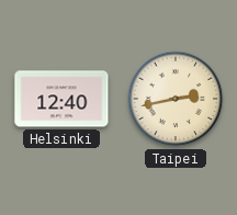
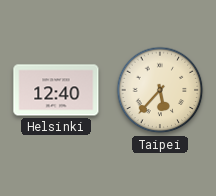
Taipei: 2:43 -> 5:37 (160, 90)
